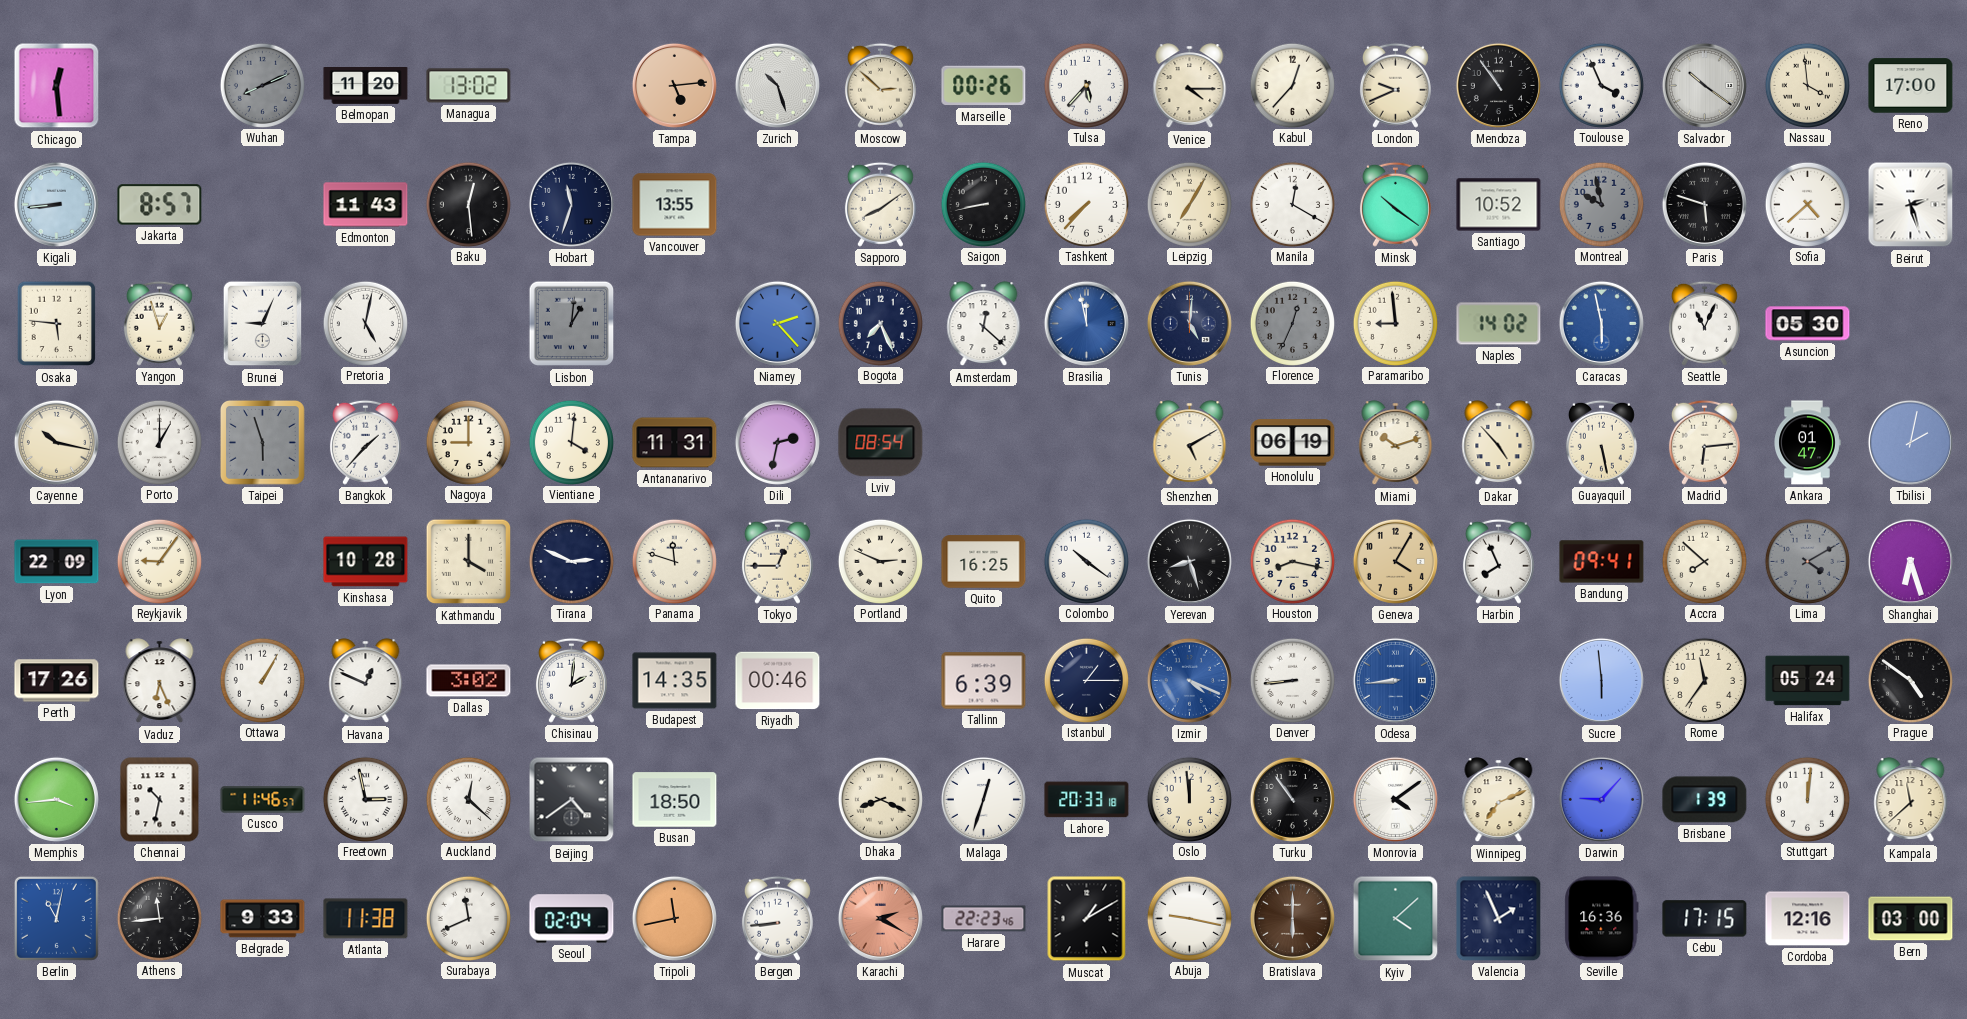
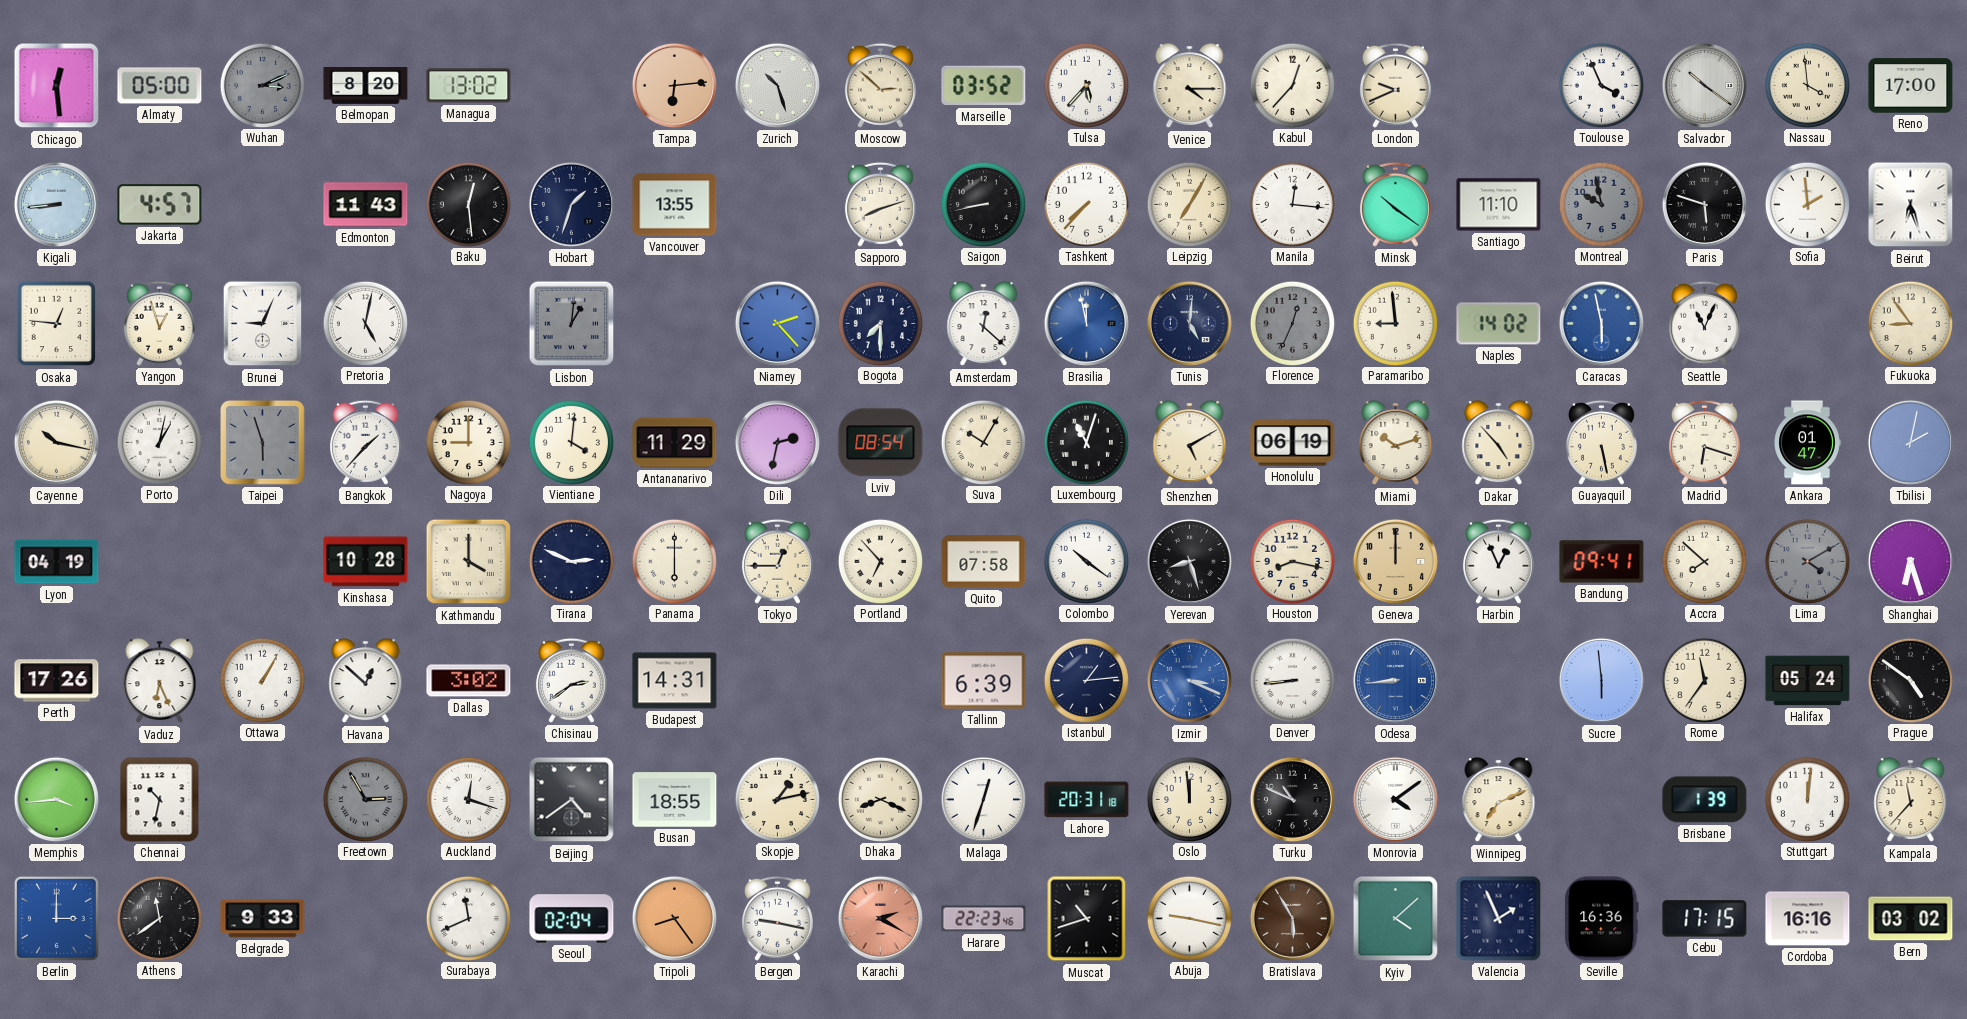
Almaty: none -> 05:00 (160, 86)
Wuhan: 8:11 -> 3:11 (262, 85)
Belmopan: 11:20 -> 8:20 (366, 86)
Tampa: 5:14 -> 6:14 (674, 85)
Marseille: 00:26 -> 03:52 (984, 86)
Mendoza: 10:54 -> none (1498, 85)
Jakarta: 8:57 -> 4:57 (160, 205)
Hobart: 11:33 -> 1:33 (571, 204)
Sapporo: 8:09 -> 8:12 (880, 204)
Manila: 12:20 -> 12:16 (1292, 204)
Santiago: 10:52 -> 11:10 (1499, 205)
Sofia: 4:38 -> 1:59 (1807, 204)
Beirut: 2:27 -> 6:27 (1911, 205)
Osaka: 5:46 -> 12:46 (57, 324)
Bogota: 7:26 -> 7:30 (880, 323)
Asuncion: 05:30 -> none (1808, 324)
Fukuoka: none -> 8:54 (1910, 323)
Porto: 1:00 -> 1:02 (159, 442)
Antananarivo: 11:31 -> 11:29 (675, 443)
Suva: none -> 10:05 (983, 442)
Luxembourg: none -> 11:03 (1086, 442)
Madrid: 6:14 -> 6:18 (1704, 442)
Lyon: 22:09 -> 04:19 (57, 562)
Reykjavik: 9:06 -> none (159, 561)
Panama: 11:48 -> 6:00 (674, 561)
Portland: 2:49 -> 6:53 (880, 561)
Quito: 16:25 -> 07:58 (984, 562)
Geneva: 4:05 -> 12:00 (1395, 561)
Harbin: 7:56 -> 12:56 (1498, 561)
Havana: 12:49 -> 12:52 (366, 681)
Chisinau: 2:01 -> 2:39 (571, 680)
Budapest: 14:35 -> 14:31 (675, 681)
Riyadh: 00:46 -> none (778, 681)
Istanbul: 1:15 -> 1:14 (1086, 680)
Izmir: 4:19 -> 3:19 (1189, 680)
Cusco: 11:46 -> none (263, 800)
Freetown: 2:58 -> 2:55 (365, 799)
Freetown dial: white -> grey (365, 799)
Auckland: 12:22 -> 12:18 (468, 799)
Busan: 18:50 -> 18:55 (675, 800)
Skopje: none -> 1:13 (777, 799)
Lahore: 20:33 -> 20:31 (1087, 800)
Turku: 10:54 -> 10:49 (1292, 799)
Darwin: 9:07 -> none (1601, 799)
Kampala: 11:38 -> 11:37 (1911, 800)
Berlin: 11:02 -> 3:00 (56, 918)
Athens: 11:44 -> 11:39 (159, 918)
Atlanta: 11:38 -> none (366, 919)
Tripoli: 11:43 -> 8:24 (674, 918)
Bergen: 8:44 -> 9:17 (777, 918)
Muscat: 1:10 -> 10:42 (1087, 919)
Bratislava: 6:00 -> 5:55 (1292, 918)
Cordoba: 12:16 -> 16:16 (1808, 919)
Bern: 03:00 -> 03:02 (1911, 919)
